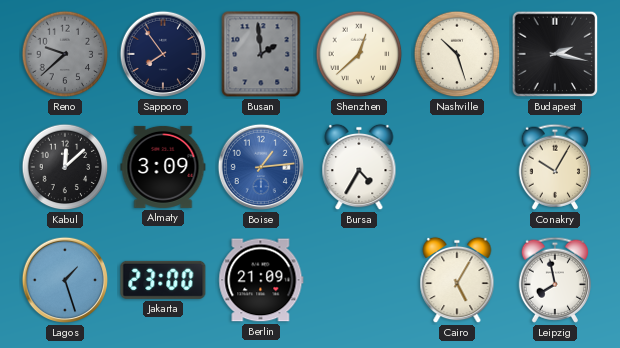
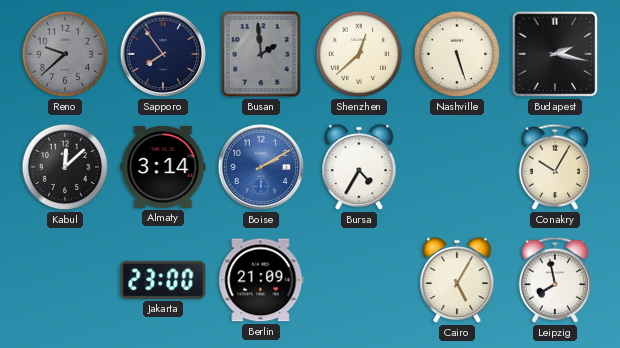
Nashville: 10:27 -> 5:27 (457, 54)
Almaty: 3:09 -> 3:14 (163, 167)
Boise: 1:14 -> 2:10 (261, 167)
Lagos: 1:27 -> none (65, 280)
